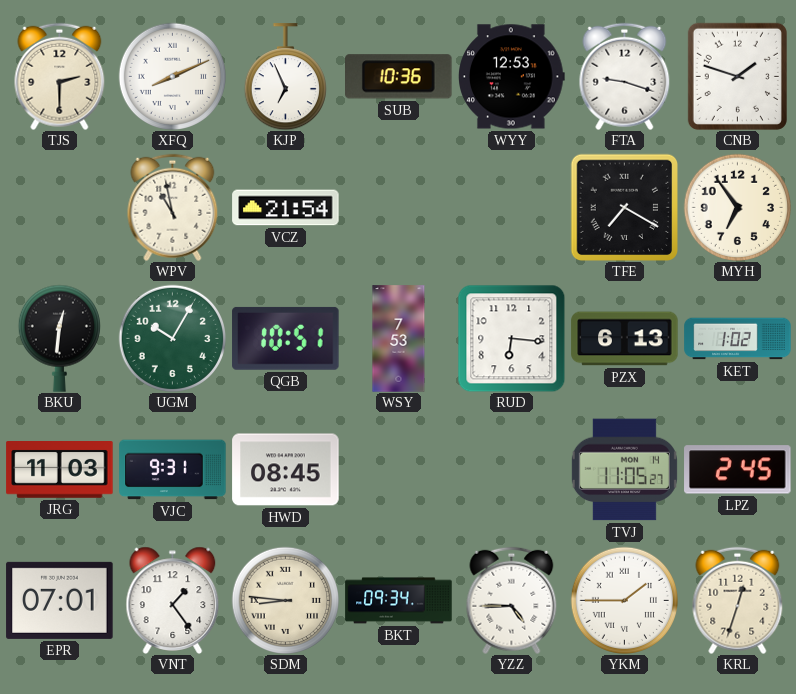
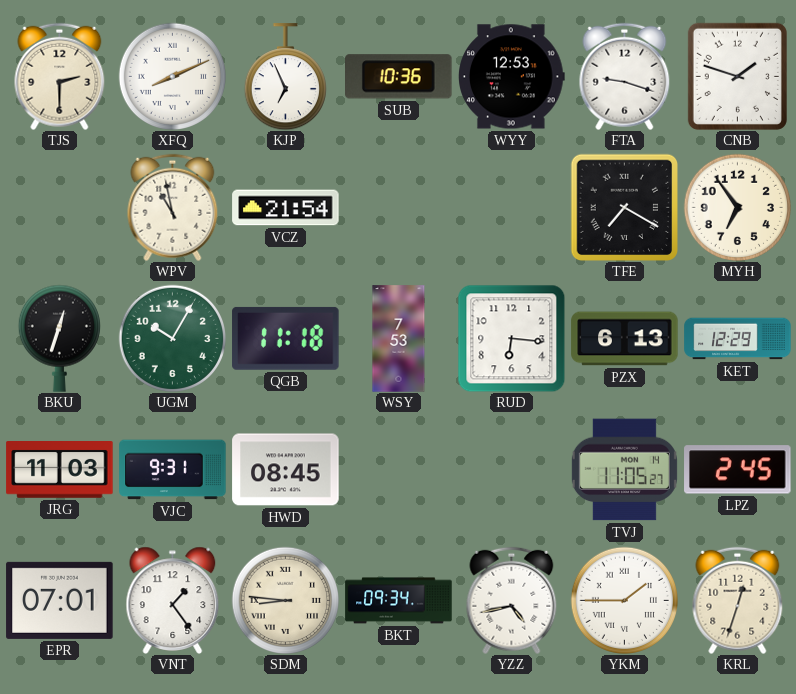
BKU: 12:31 -> 12:33 (59, 338)
QGB: 10:51 -> 11:18 (286, 338)
KET: 1:02 -> 12:29 (738, 339)
YZZ: 4:45 -> 4:43 (512, 600)
